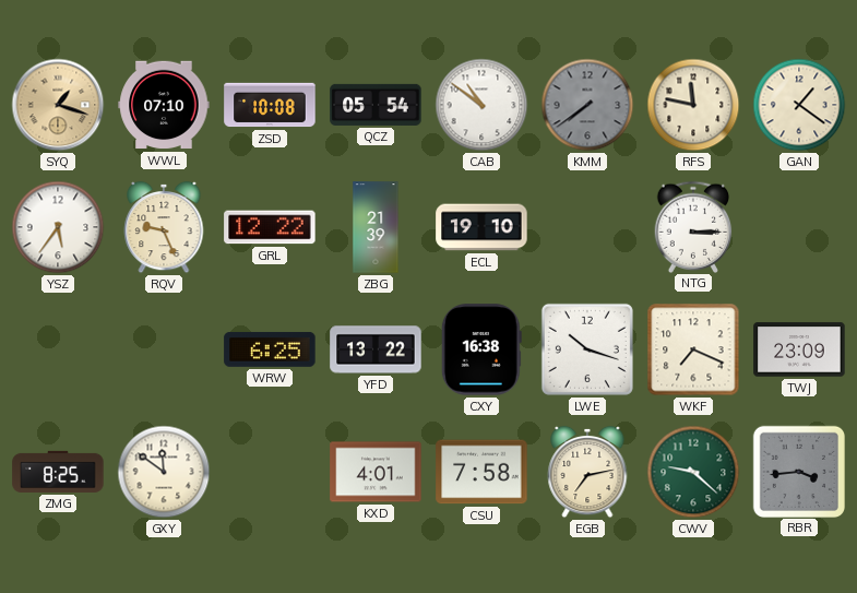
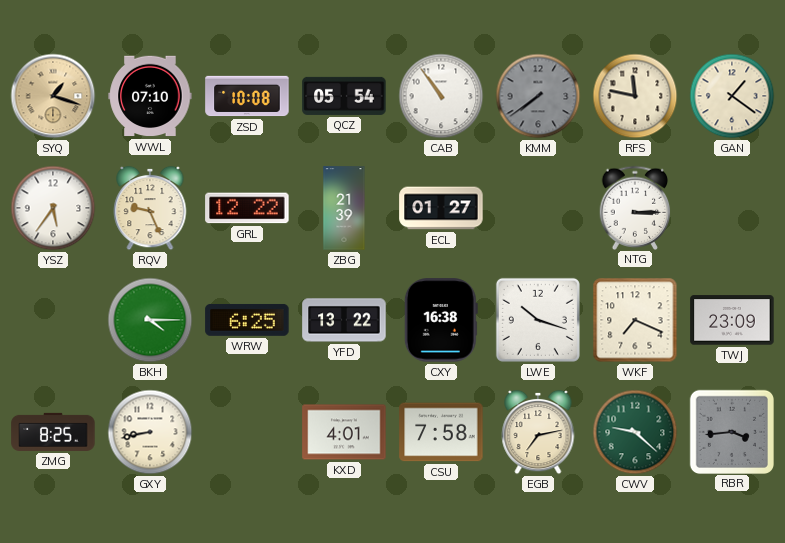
CAB: 10:51 -> 10:54 (441, 96)
ECL: 19:10 -> 01:27 (441, 208)
BKH: none -> 4:15 (150, 320)
GXY: 11:51 -> 8:43 (150, 432)
